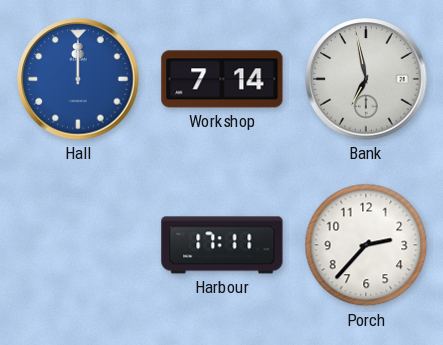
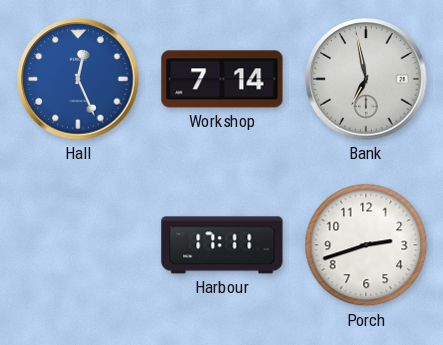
Hall: 12:00 -> 12:26 (78, 79)
Porch: 2:37 -> 2:42 (366, 245)
